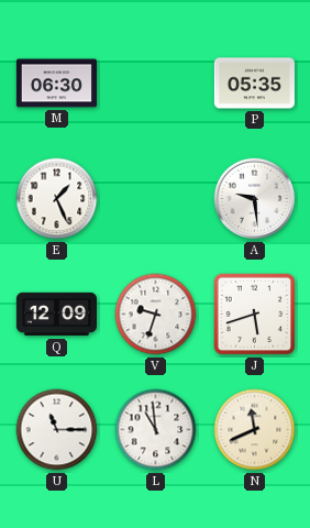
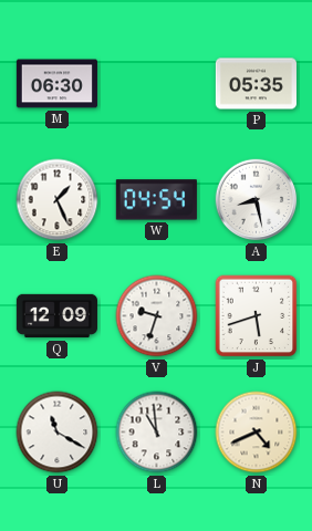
W: none -> 04:54 (156, 200)
A: 9:29 -> 8:28 (257, 200)
U: 11:15 -> 11:20 (58, 433)
N: 11:41 -> 4:41 (257, 433)
